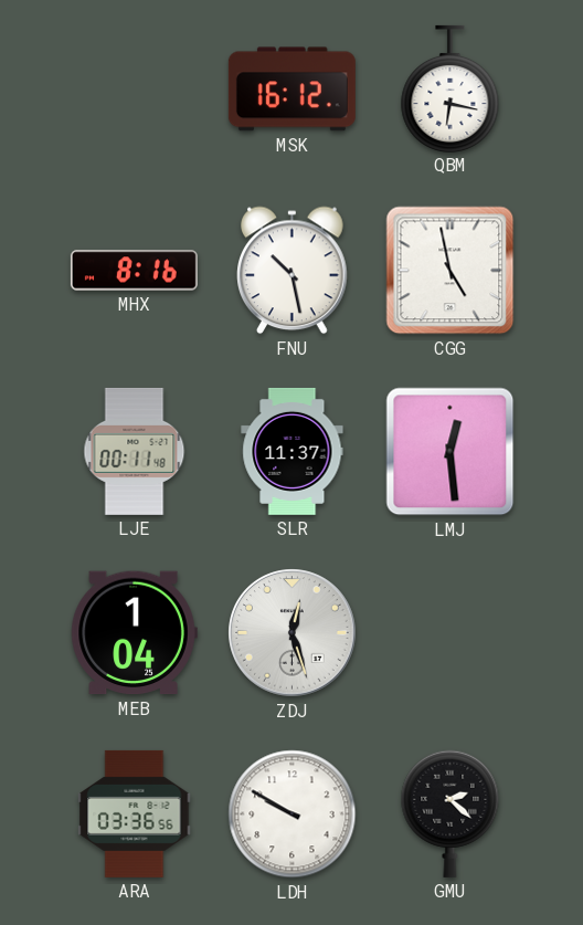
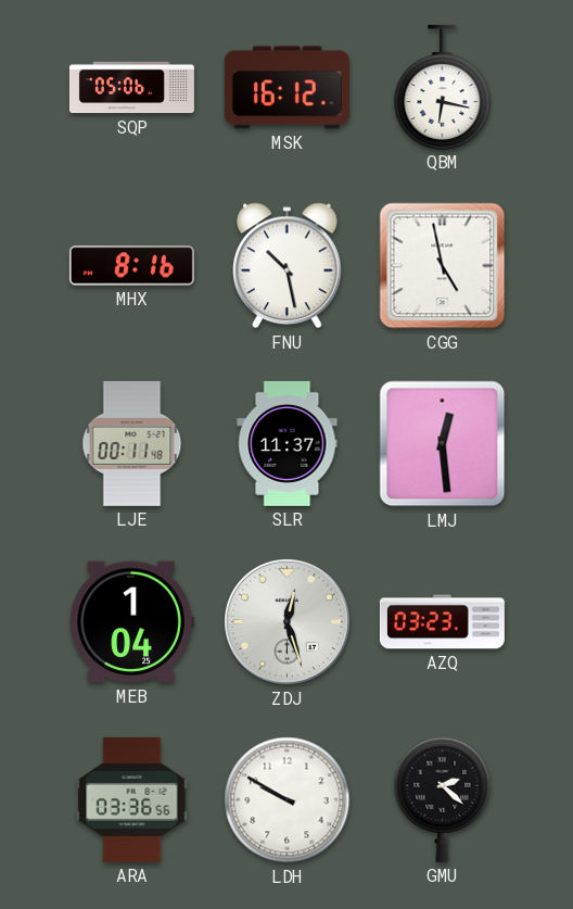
SQP: none -> 05:06 (131, 88)
AZQ: none -> 03:23 (442, 622)
